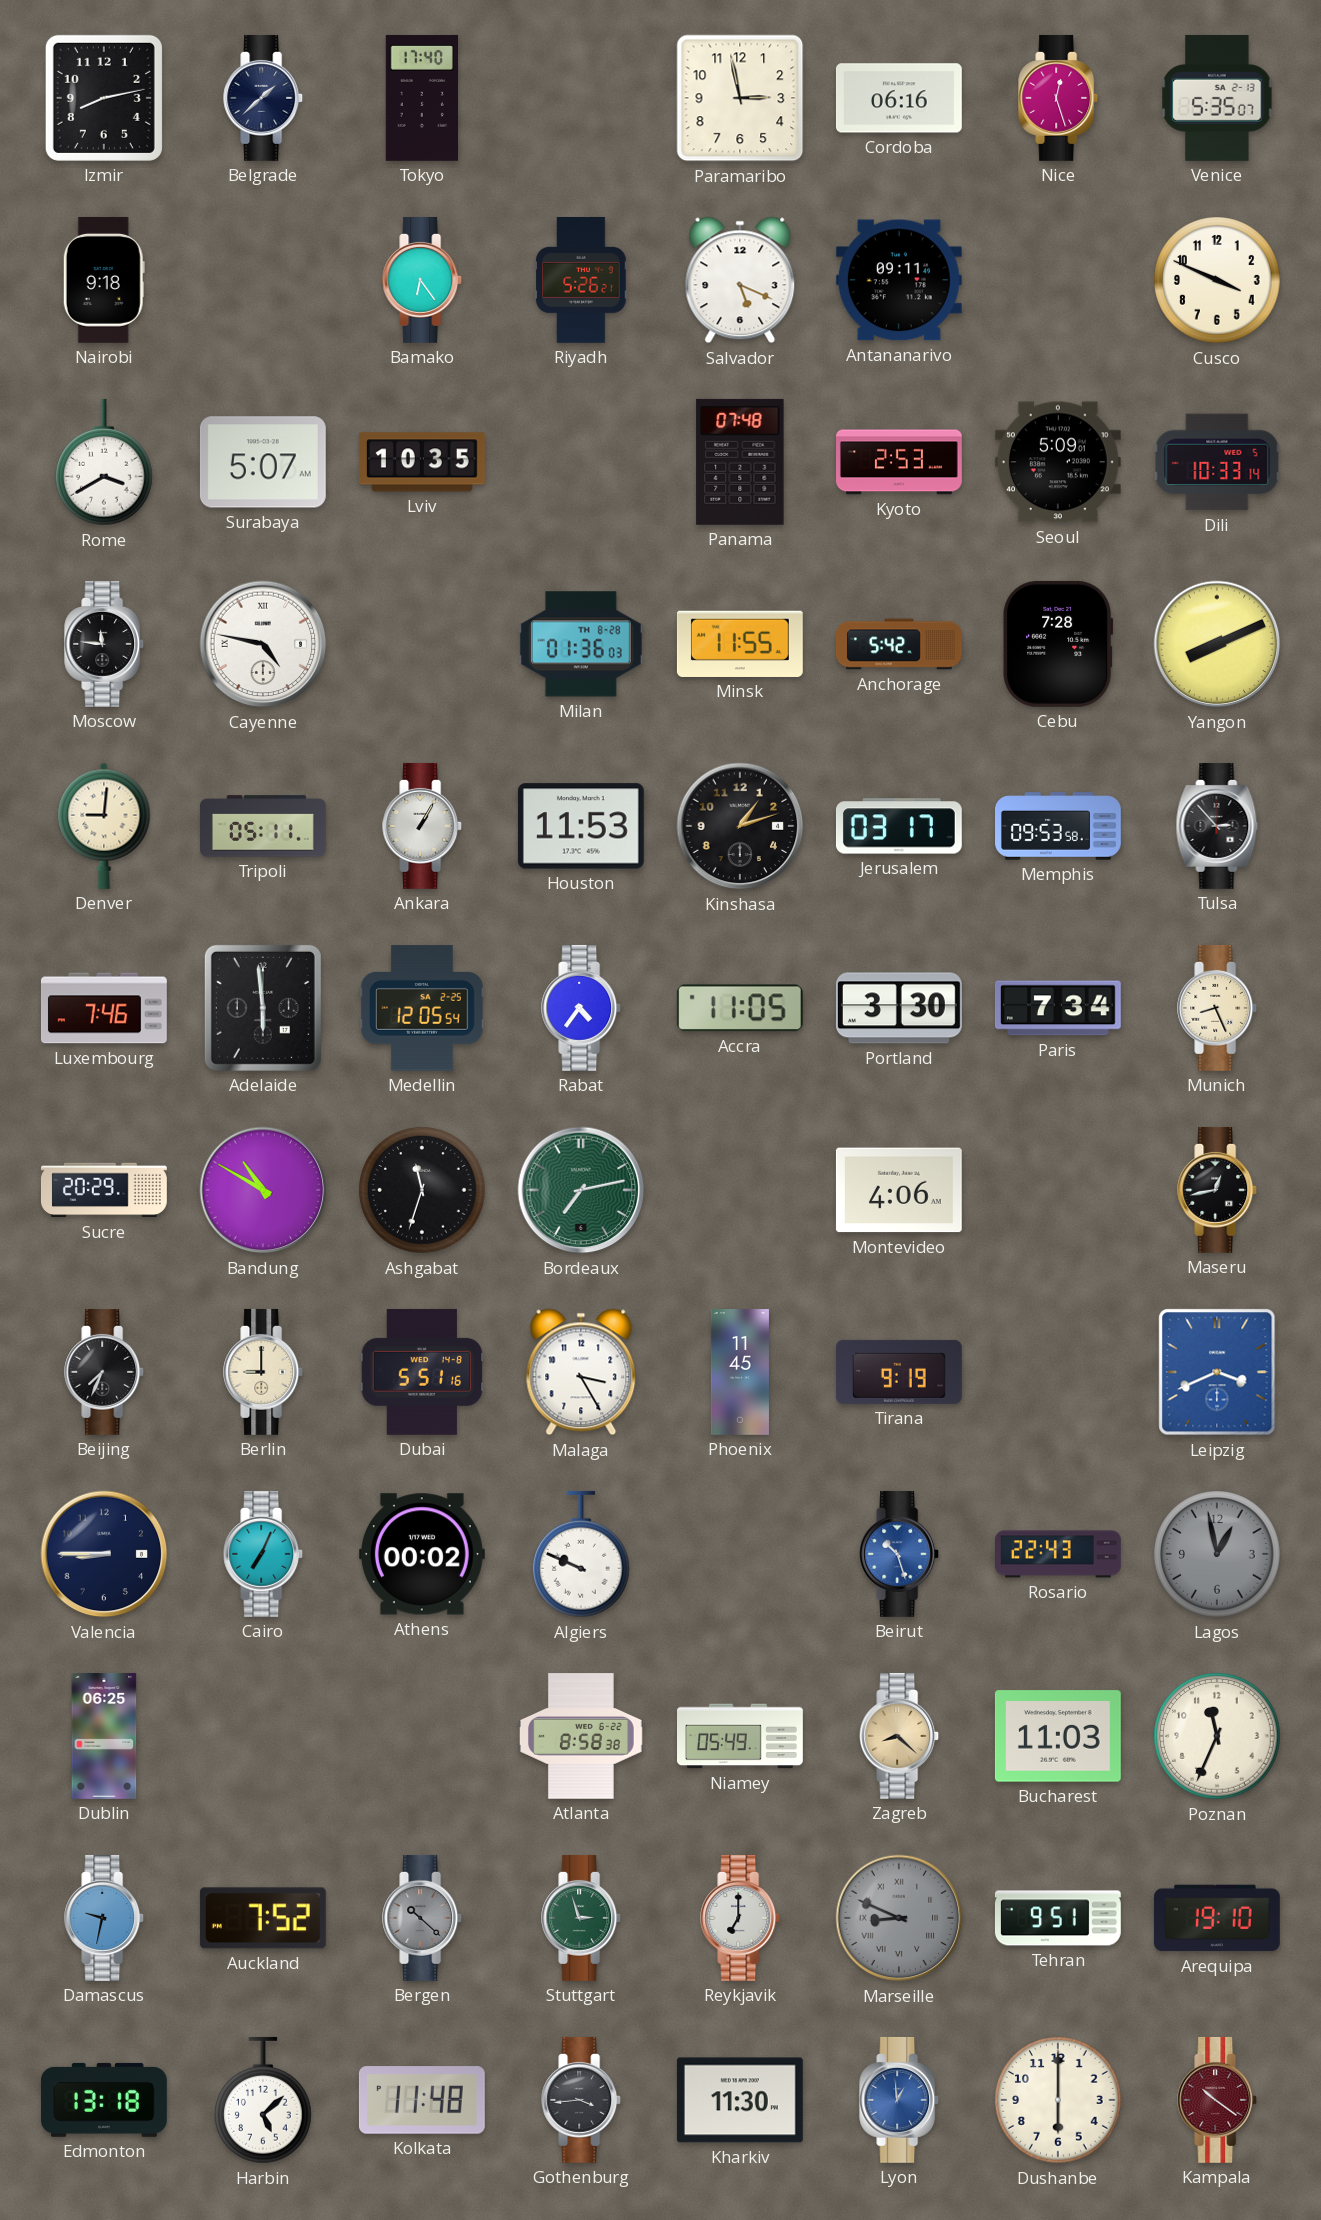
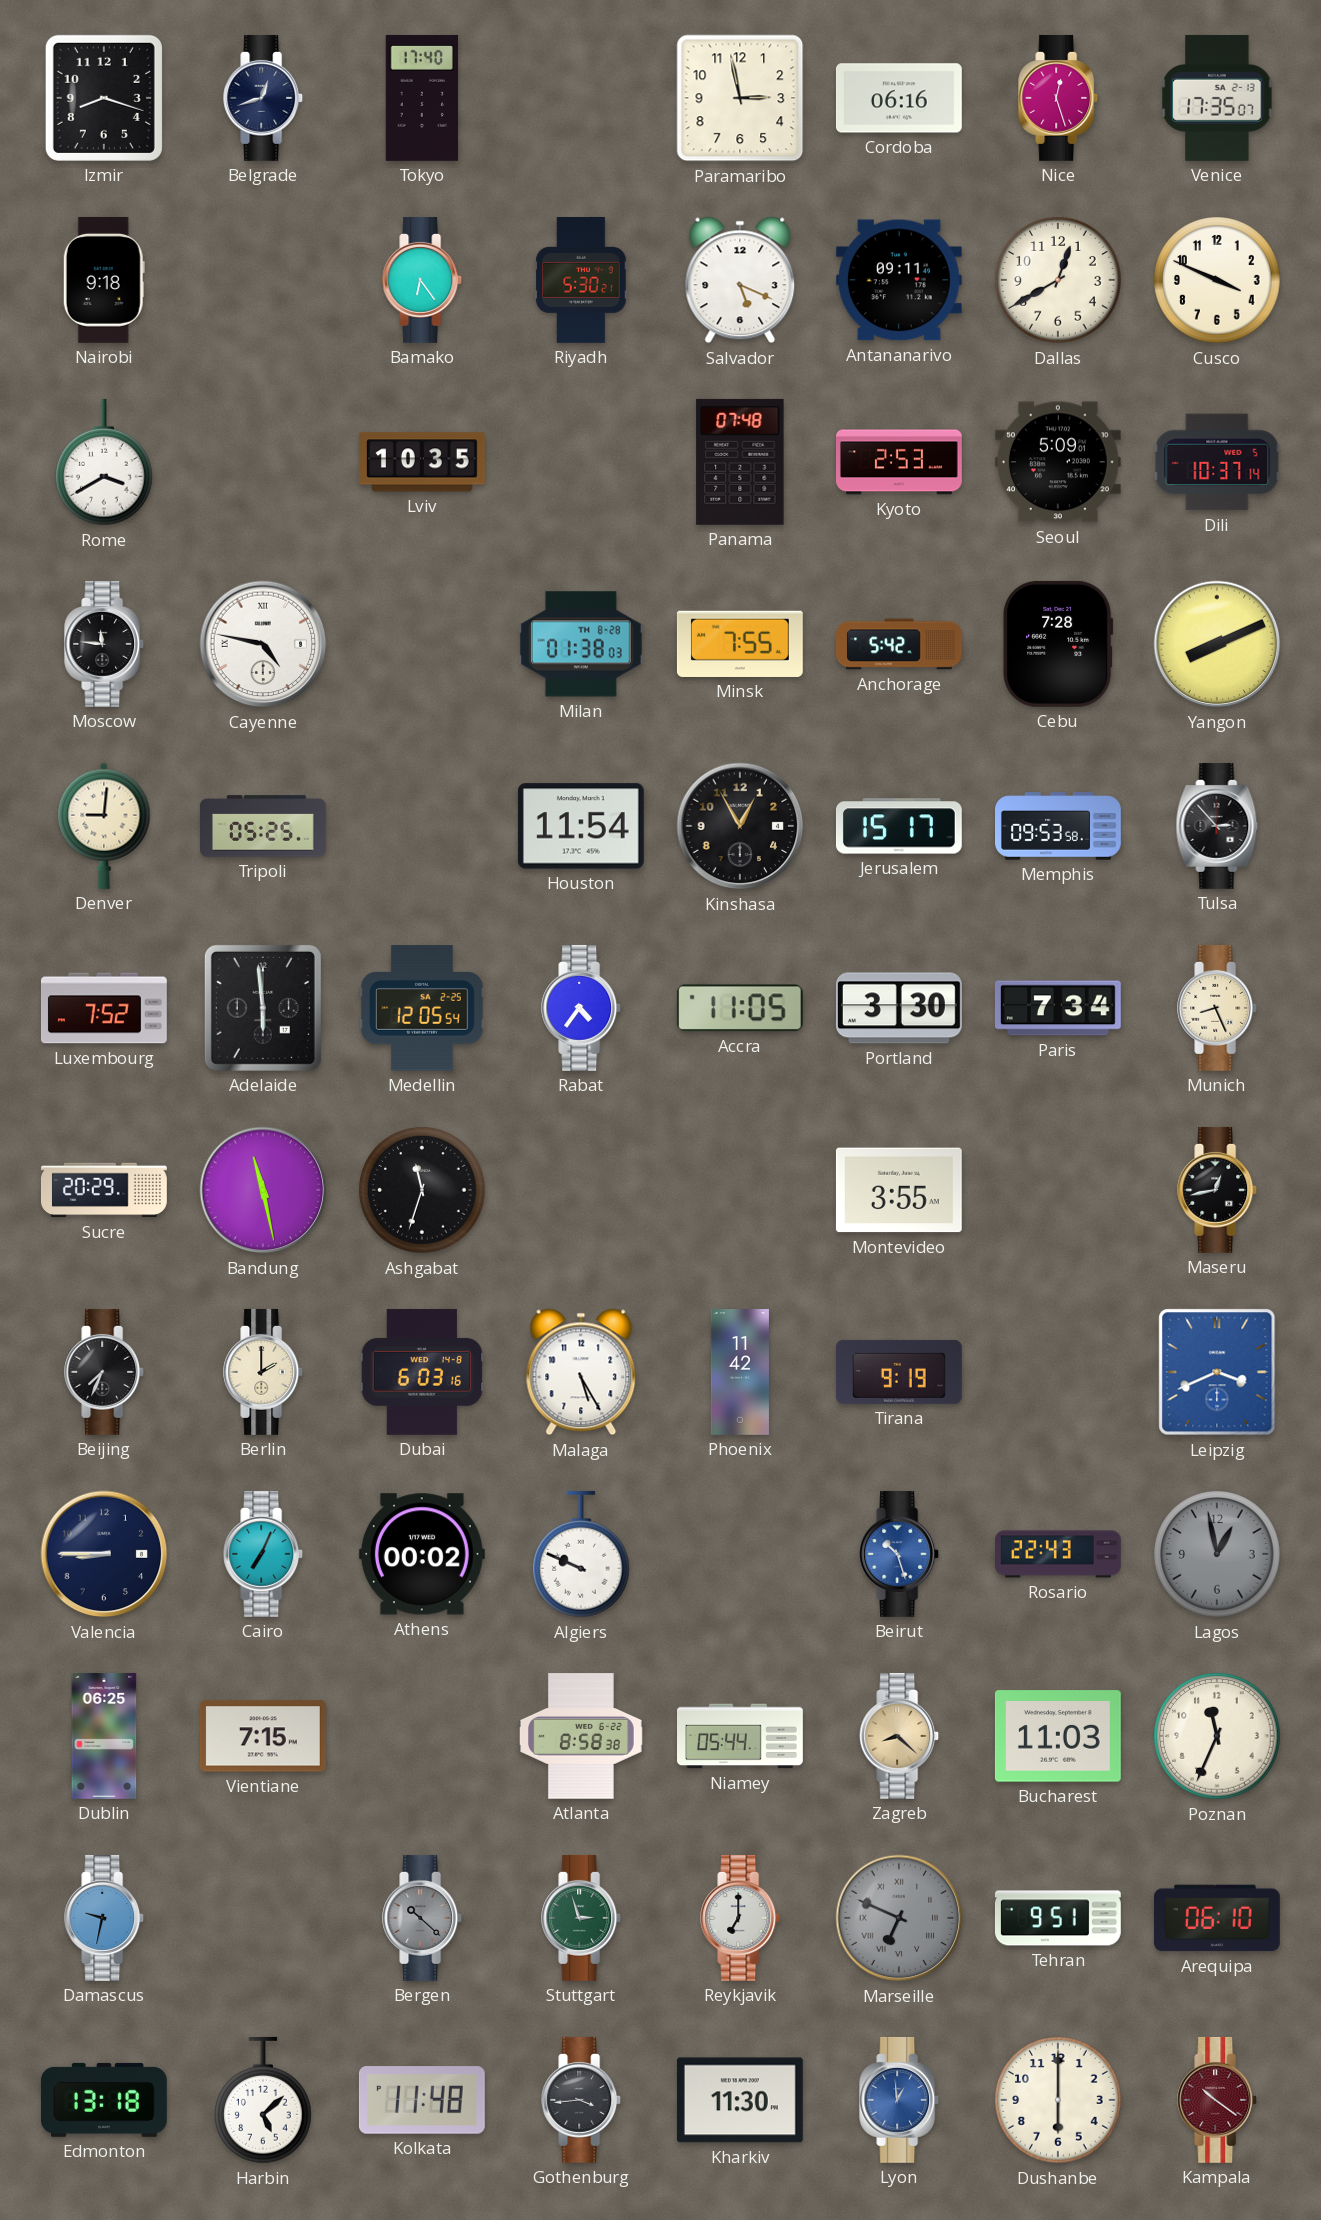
Izmir: 8:13 -> 8:18 (104, 98)
Belgrade: 1:38 -> 12:42 (264, 98)
Venice: 5:35 -> 17:35 (1217, 98)
Riyadh: 5:26 -> 5:30 (581, 280)
Dallas: none -> 12:40 (1058, 280)
Surabaya: 5:07 -> none (263, 462)
Dili: 10:33 -> 10:37 (1217, 462)
Milan: 01:36 -> 01:38 (581, 644)
Minsk: 11:55 -> 7:55 (740, 644)
Tripoli: 05:11 -> 05:25 (264, 826)
Ankara: 1:05 -> none (423, 826)
Houston: 11:53 -> 11:54 (581, 826)
Kinshasa: 1:12 -> 12:55 (740, 826)
Jerusalem: 03:17 -> 15:17 (899, 826)
Luxembourg: 7:46 -> 7:52 (104, 1008)
Bandung: 10:50 -> 11:28 (263, 1190)
Bordeaux: 7:13 -> none (581, 1190)
Montevideo: 4:06 -> 3:55 (899, 1190)
Berlin: 9:00 -> 2:00 (264, 1372)
Dubai: 5:51 -> 6:03 (422, 1372)
Malaga: 3:25 -> 5:25 (581, 1372)
Phoenix: 11:45 -> 11:42 (740, 1373)
Vientiane: none -> 7:15 (263, 1736)
Niamey: 05:49 -> 05:44 (741, 1736)
Auckland: 7:52 -> none (263, 1918)
Marseille: 8:49 -> 6:49 (899, 1918)
Arequipa: 19:10 -> 06:10 (1217, 1918)
